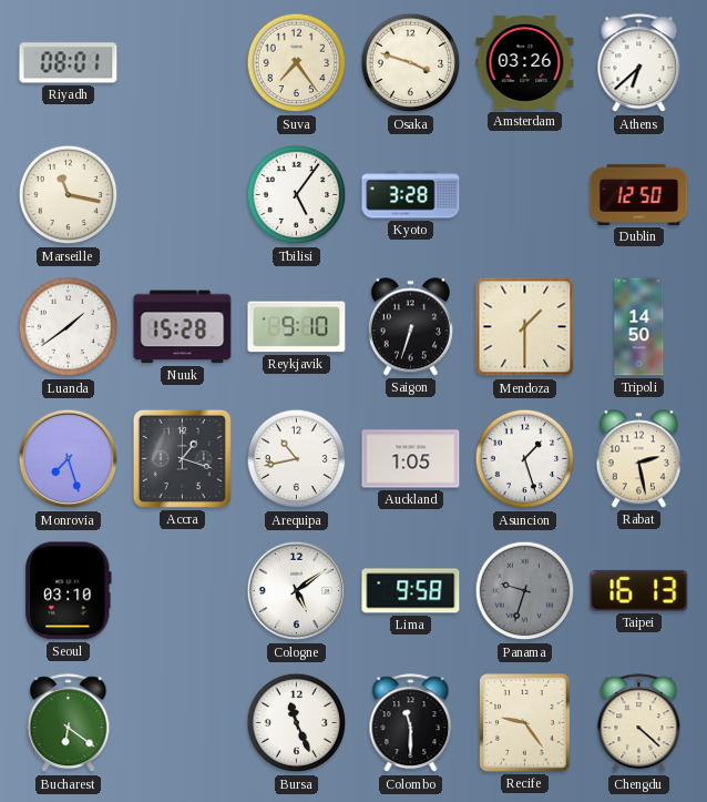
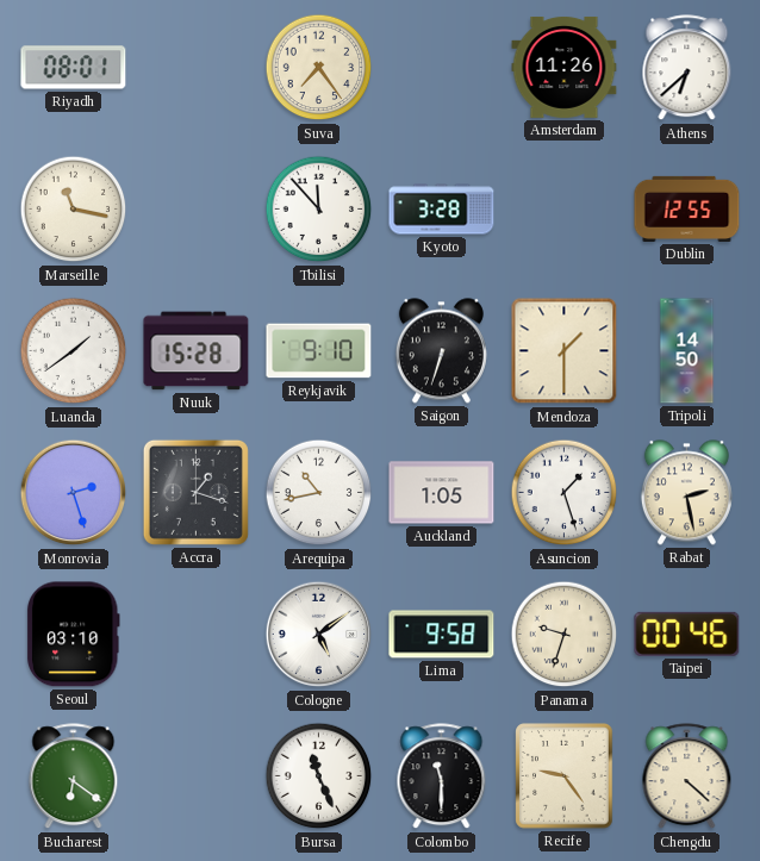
Osaka: 3:48 -> none (411, 63)
Amsterdam: 03:26 -> 11:26 (565, 67)
Tbilisi: 5:06 -> 11:53 (319, 210)
Dublin: 12:50 -> 12:55 (687, 208)
Monrovia: 7:27 -> 2:27 (74, 493)
Panama dial: grey -> cream (565, 635)
Taipei: 16:13 -> 00:46 (687, 634)
